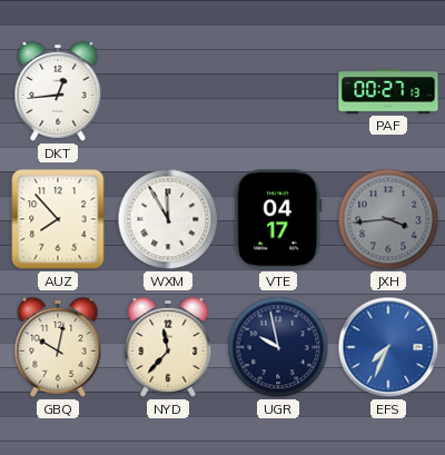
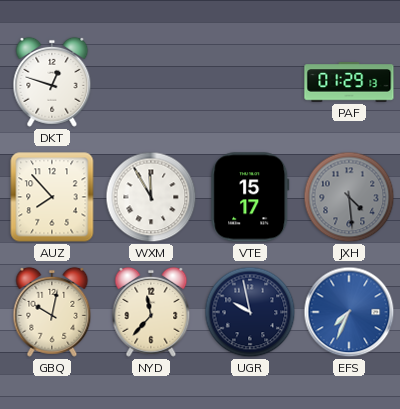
DKT: 12:44 -> 12:48 (52, 82)
PAF: 00:27 -> 01:29 (349, 82)
VTE: 04:17 -> 15:17 (250, 197)
JXH: 3:44 -> 4:29 (349, 197)
